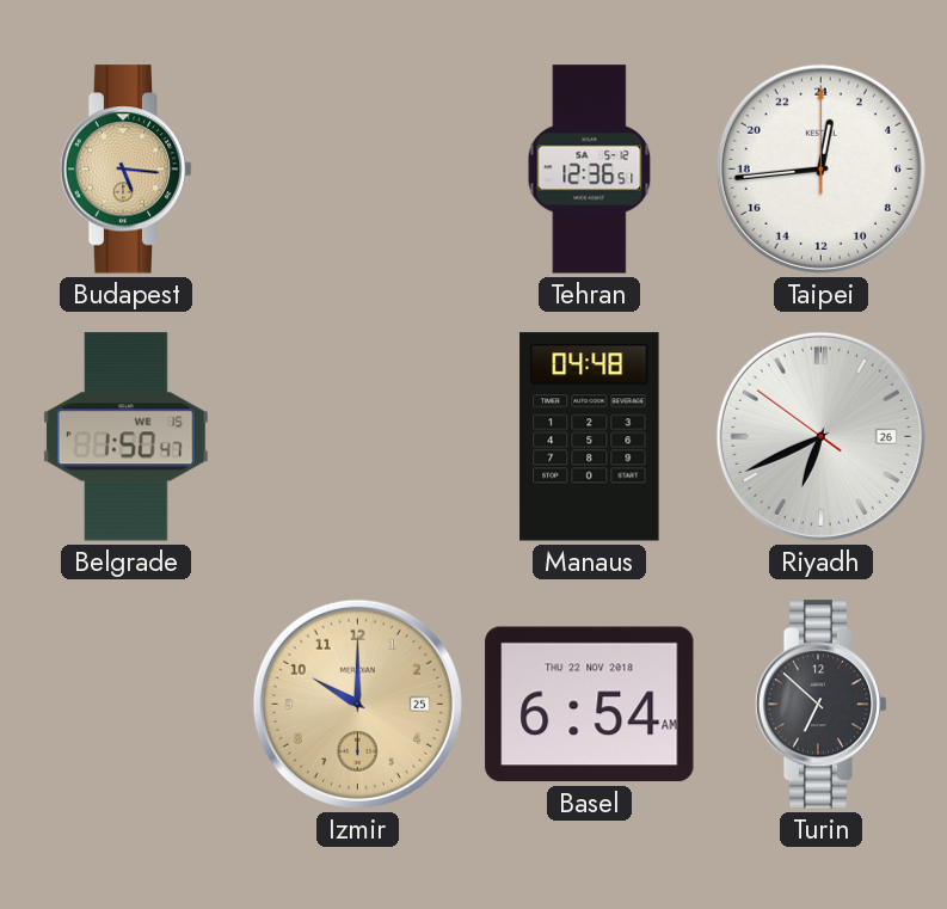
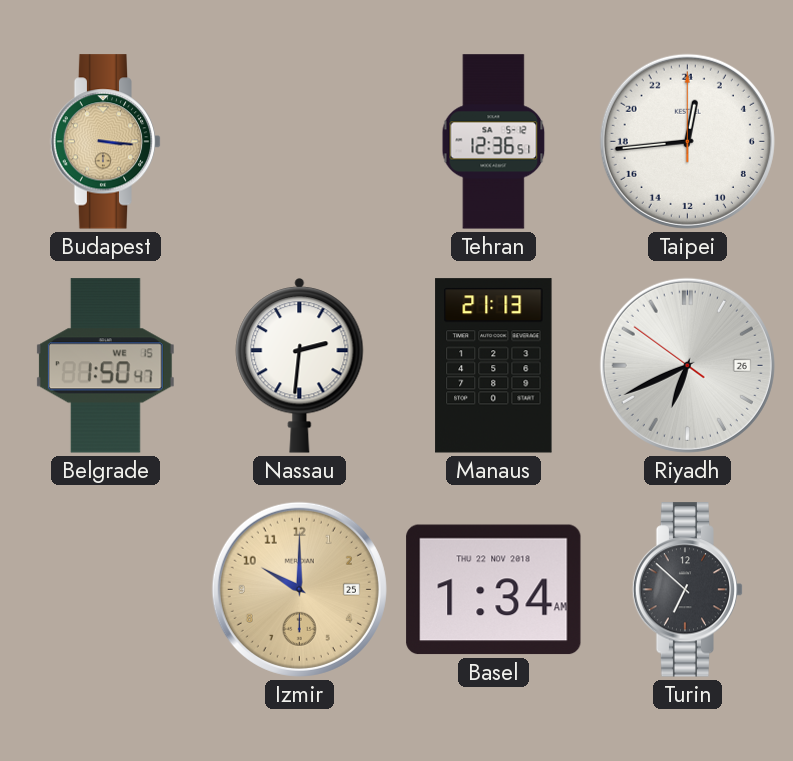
Budapest: 5:16 -> 3:16 (106, 142)
Nassau: none -> 2:31 (300, 366)
Manaus: 04:48 -> 21:13 (494, 366)
Basel: 6:54 -> 1:34 (494, 590)
